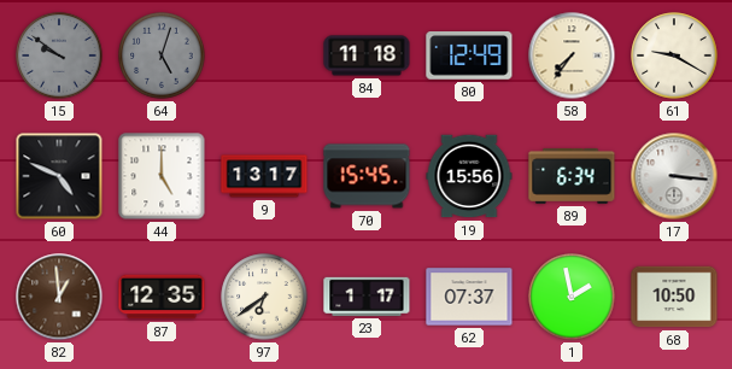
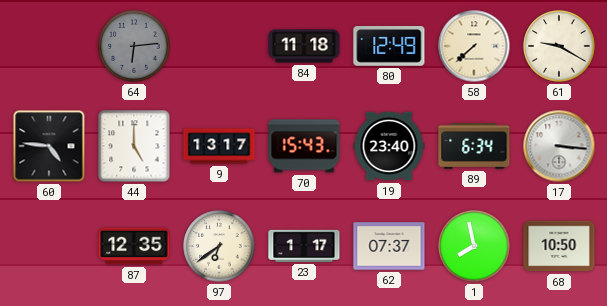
15: 9:51 -> none (59, 55)
64: 5:03 -> 6:14 (134, 46)
58: 7:36 -> 7:38 (474, 46)
60: 4:49 -> 4:46 (49, 146)
70: 15:45 -> 15:43 (304, 146)
19: 15:56 -> 23:40 (389, 146)
82: 12:59 -> none (59, 297)
1: 1:58 -> 7:58 (474, 246)
